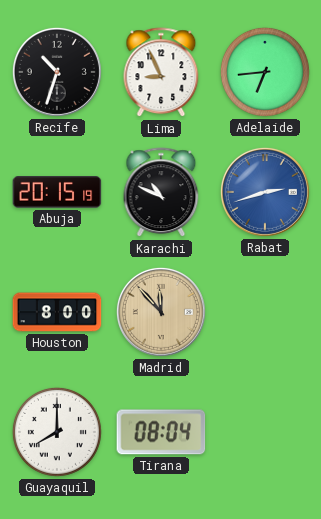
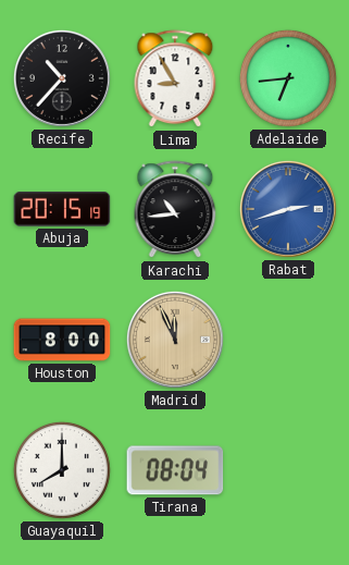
Recife: 10:33 -> 10:37 (62, 78)
Lima: 8:56 -> 8:55 (175, 79)
Karachi: 10:49 -> 10:44 (175, 210)
Madrid: 11:53 -> 11:56 (175, 340)
